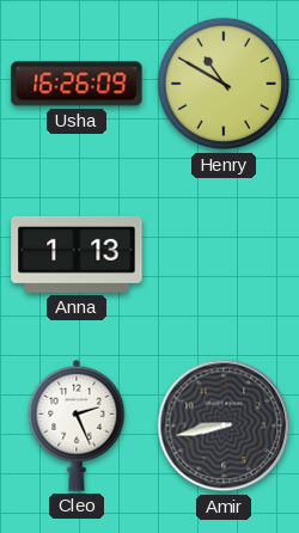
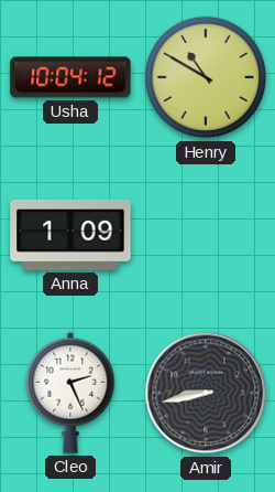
Usha: 16:26 -> 10:04 (70, 77)
Anna: 1:13 -> 1:09 (70, 235)
